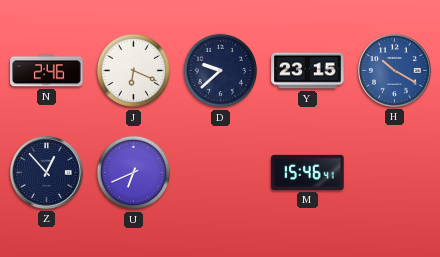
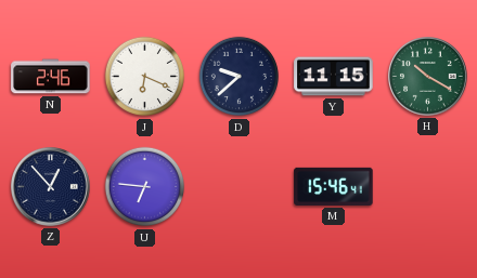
Y: 23:15 -> 11:15 (334, 77)
H dial: blue -> green (428, 77)
U: 6:41 -> 6:46 (145, 187)
